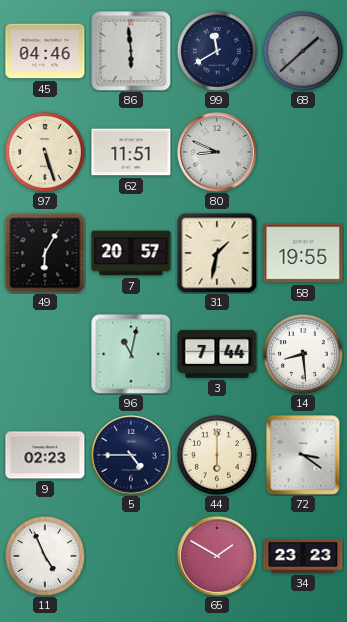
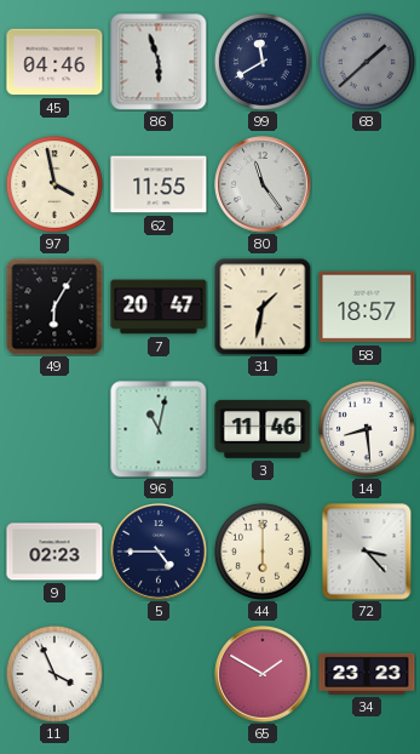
86: 5:59 -> 5:57 (159, 62)
97: 5:27 -> 3:58 (54, 184)
62: 11:51 -> 11:55 (159, 184)
80: 8:49 -> 11:24 (263, 184)
7: 20:57 -> 20:47 (159, 307)
58: 19:55 -> 18:57 (367, 307)
3: 7:44 -> 11:46 (263, 429)
72: 3:21 -> 3:23 (367, 552)
11: 4:56 -> 3:56 (54, 674)
